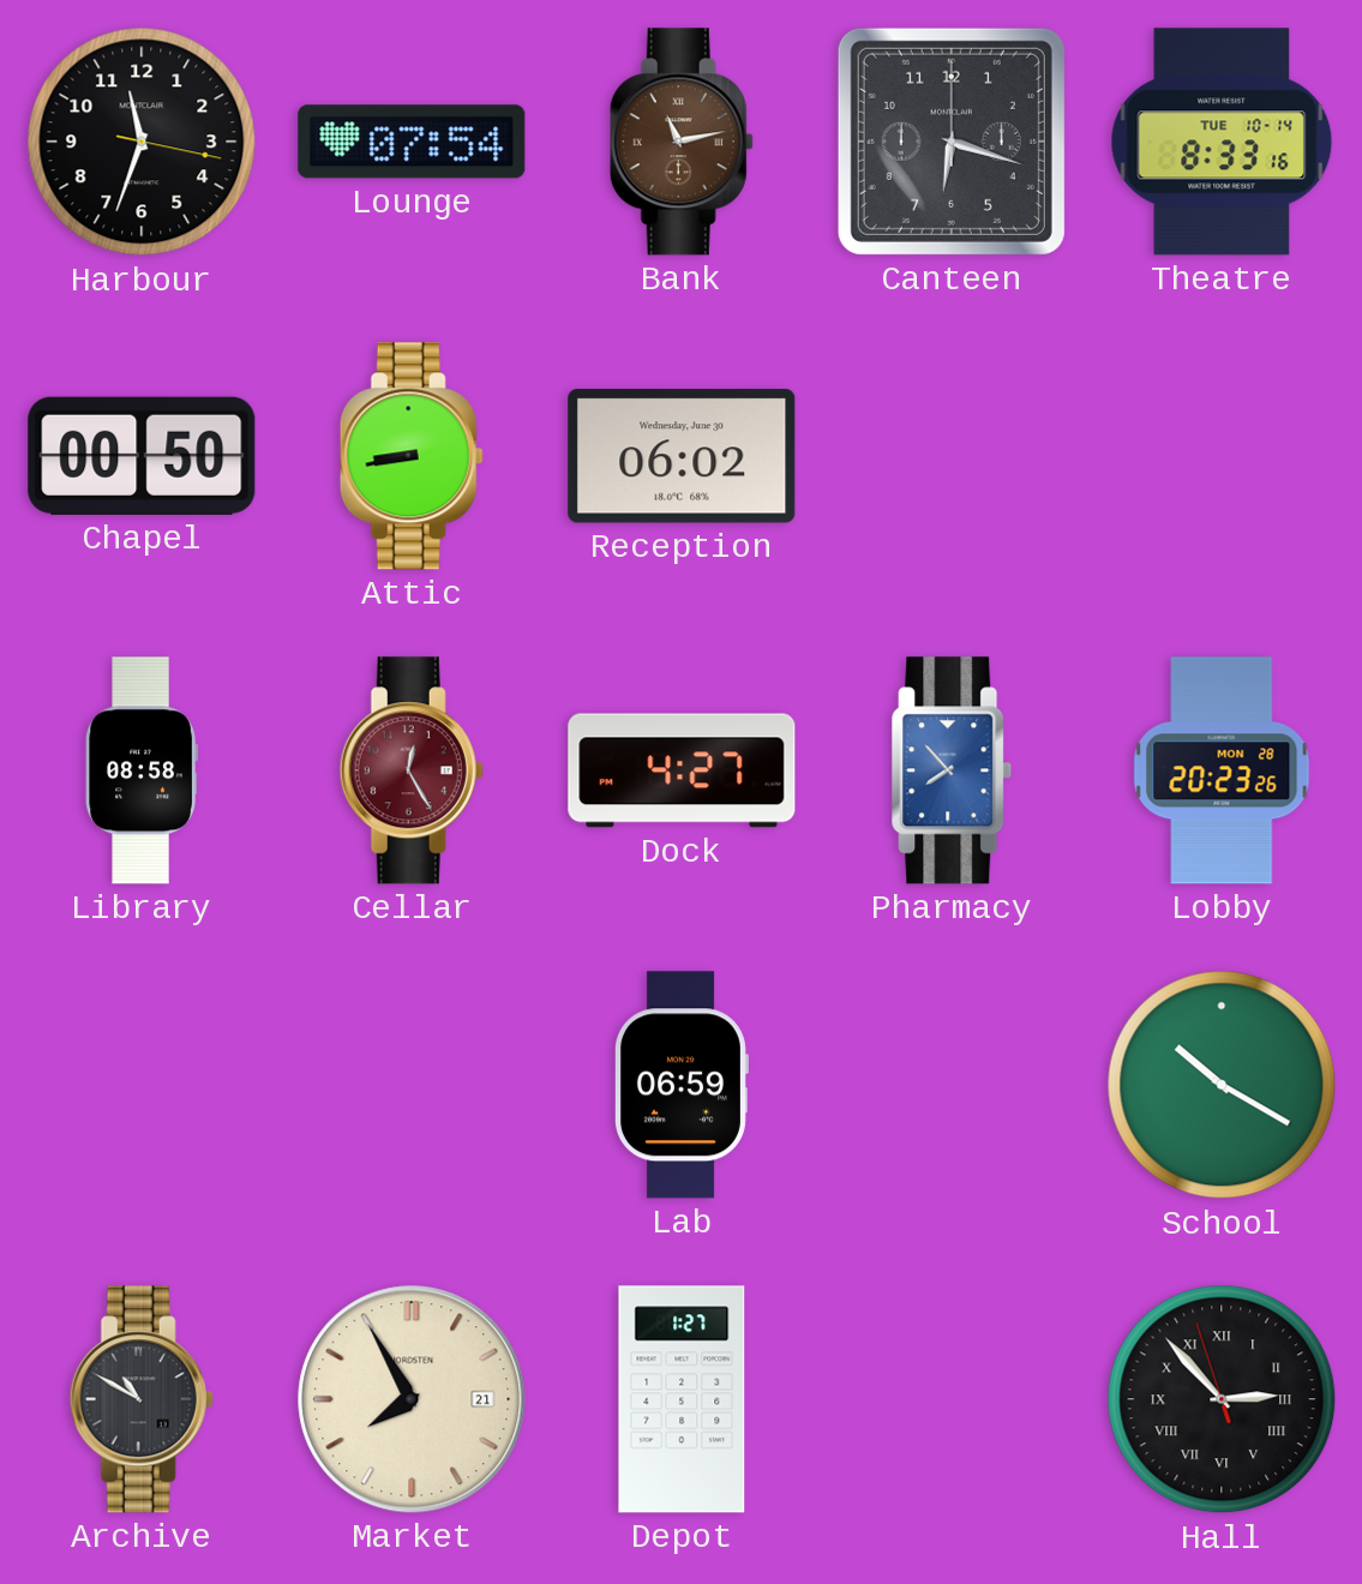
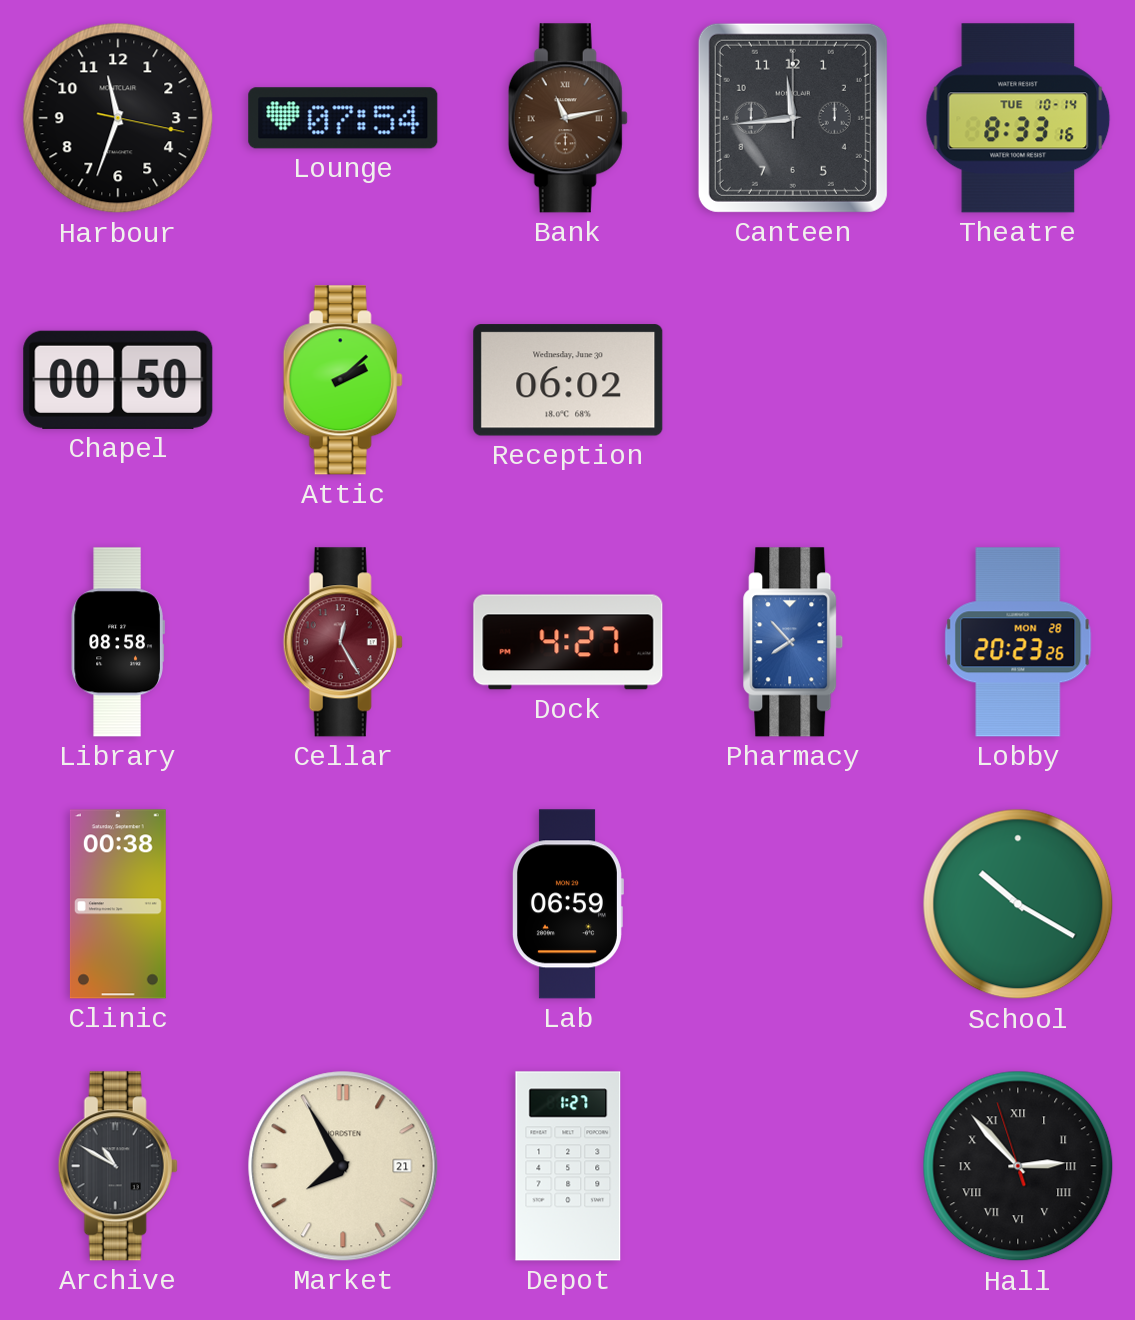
Canteen: 6:18 -> 11:44 (793, 118)
Attic: 8:43 -> 2:08 (343, 380)
Clinic: none -> 00:38 (118, 904)
